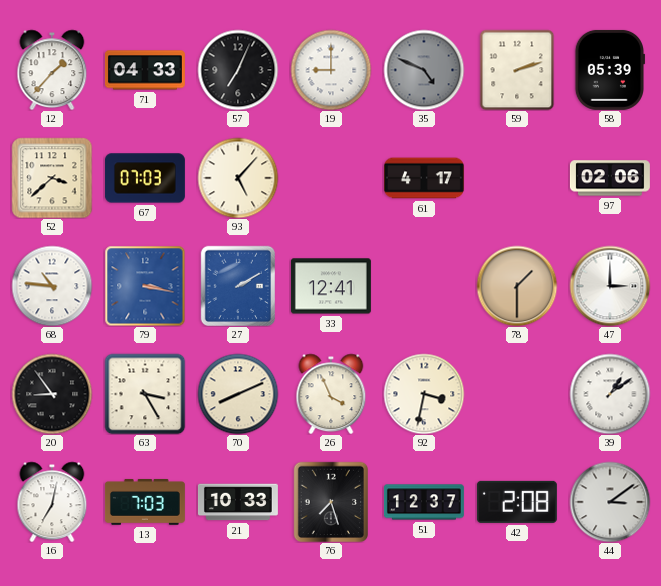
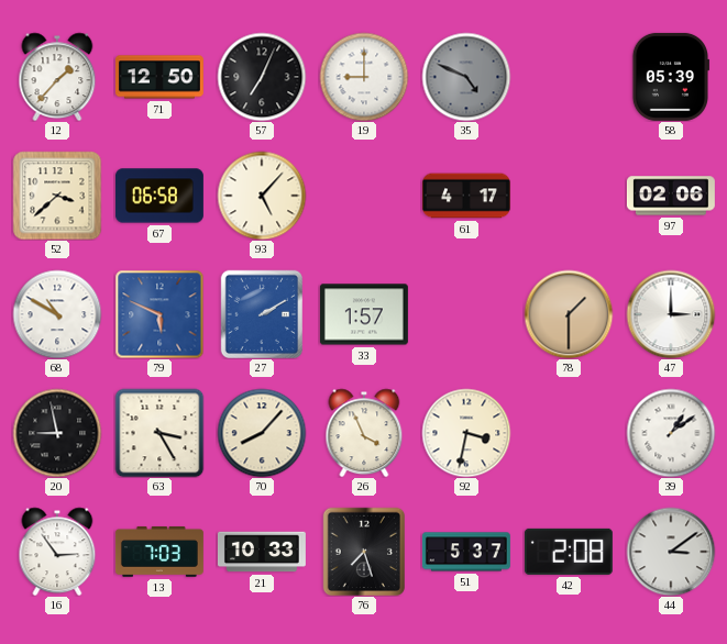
71: 04:33 -> 12:50 (159, 77)
59: 2:12 -> none (517, 70)
67: 07:03 -> 06:58 (159, 196)
68: 10:46 -> 10:50 (57, 314)
79: 3:17 -> 5:49 (159, 314)
33: 12:41 -> 1:57 (364, 314)
20: 8:54 -> 8:58 (57, 433)
70: 8:11 -> 8:07 (262, 433)
16: 7:02 -> 2:54 (57, 552)
51: 12:37 -> 5:37 (466, 552)
